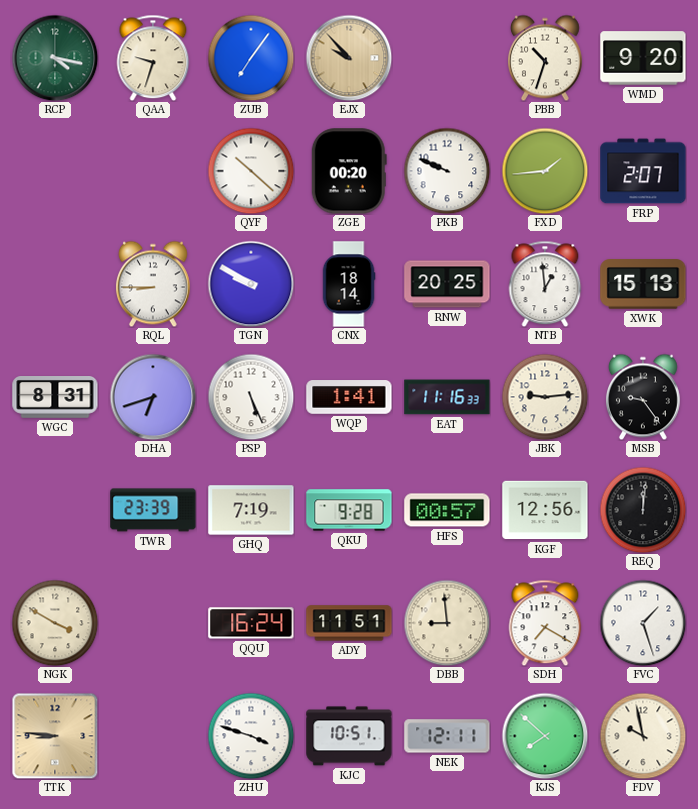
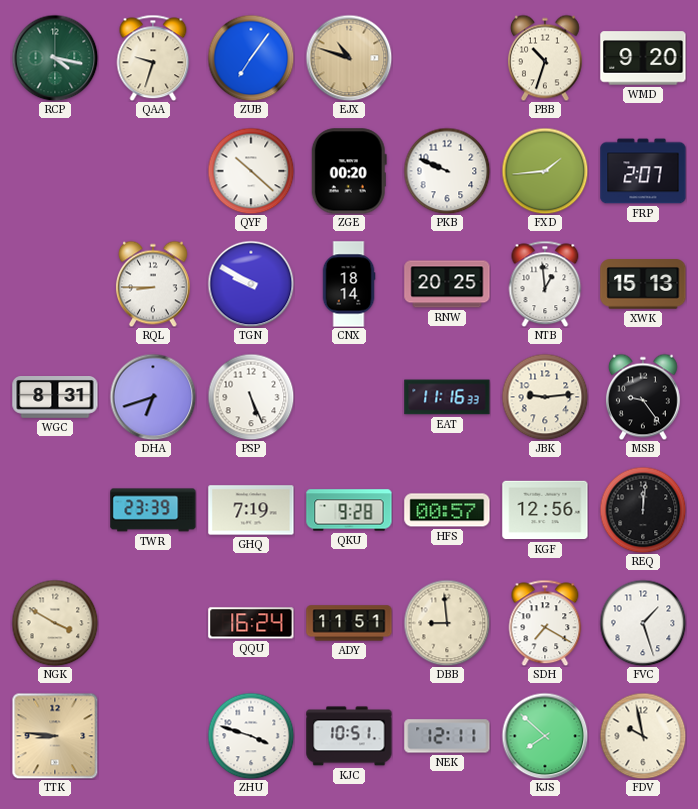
EJX: 9:53 -> 10:48 (349, 58)
WQP: 1:41 -> none (349, 397)
